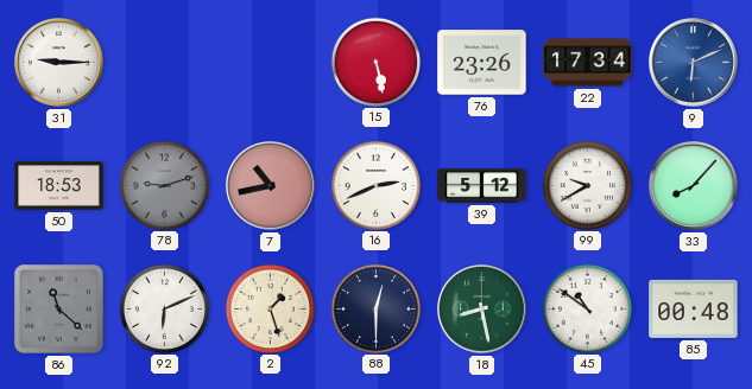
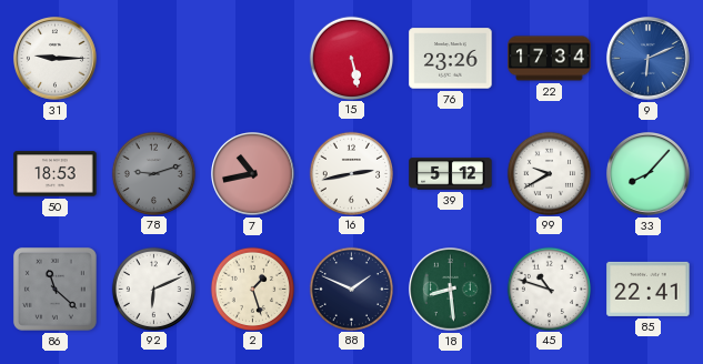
16: 2:41 -> 2:43 (351, 173)
88: 12:30 -> 1:49 (351, 289)
18: 8:28 -> 8:29 (451, 290)
45: 10:51 -> 10:48 (549, 289)
85: 00:48 -> 22:41 (649, 289)
